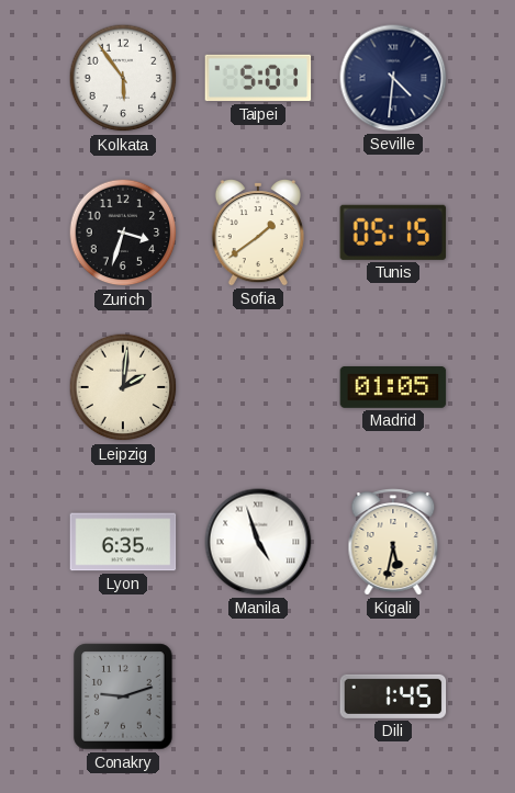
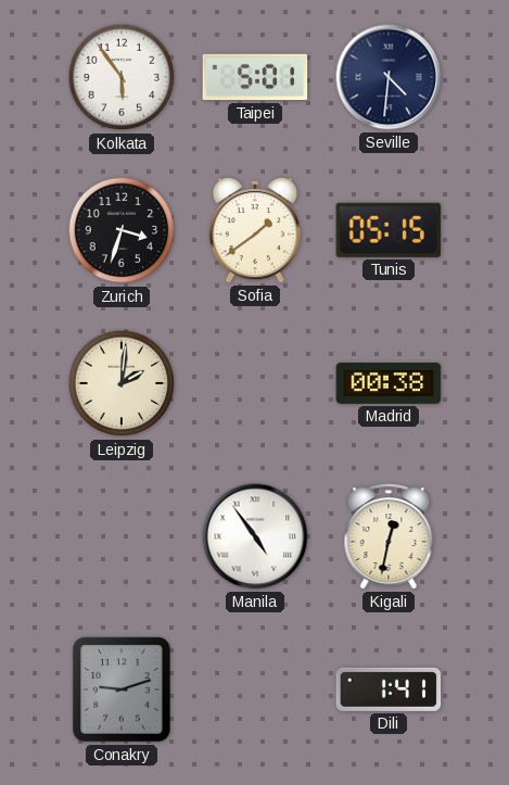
Madrid: 01:05 -> 00:38 (389, 384)
Lyon: 6:35 -> none (123, 542)
Manila: 4:57 -> 4:54 (255, 536)
Kigali: 5:32 -> 12:32 (389, 536)
Dili: 1:45 -> 1:41 (389, 689)
